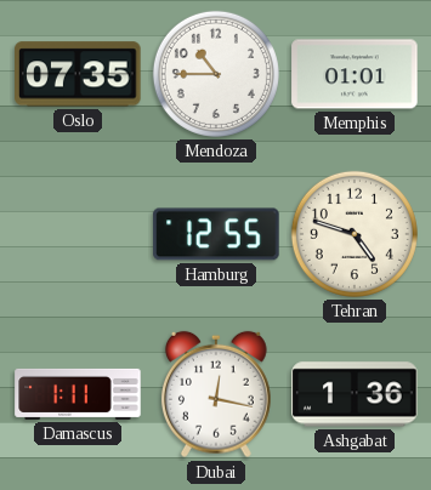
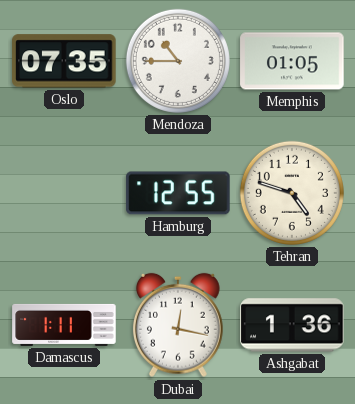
Memphis: 01:01 -> 01:05 (292, 61)
